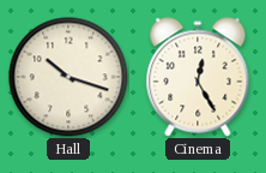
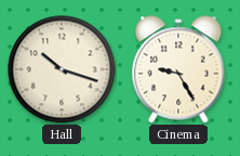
Cinema: 12:25 -> 9:25 (178, 69)
